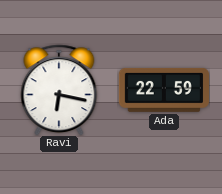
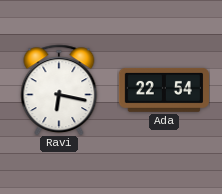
Ada: 22:59 -> 22:54 (164, 90)
